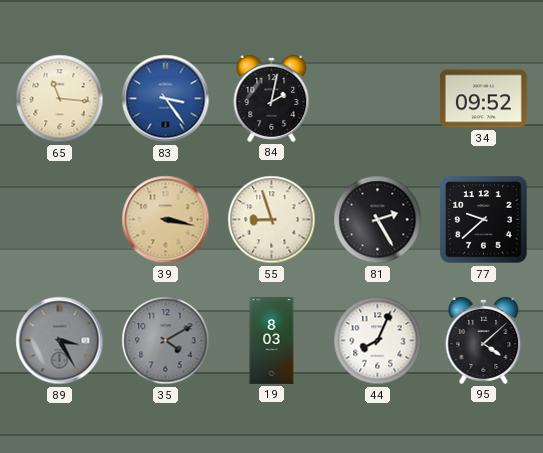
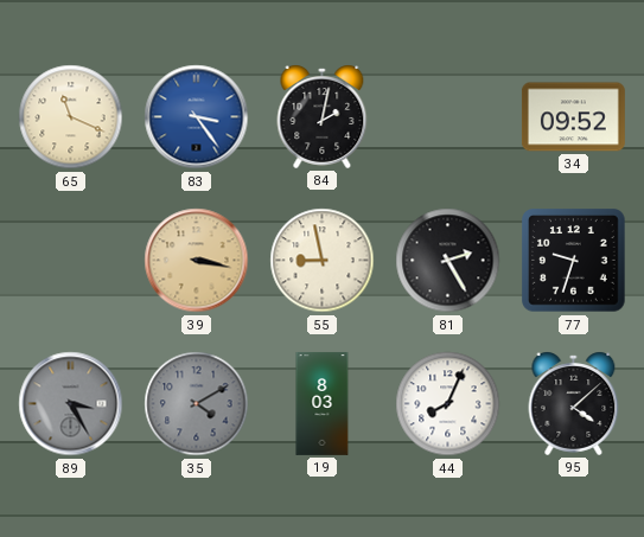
65: 11:16 -> 11:19 (71, 117)
55: 8:57 -> 8:58 (323, 261)
77: 9:38 -> 9:33 (574, 261)
